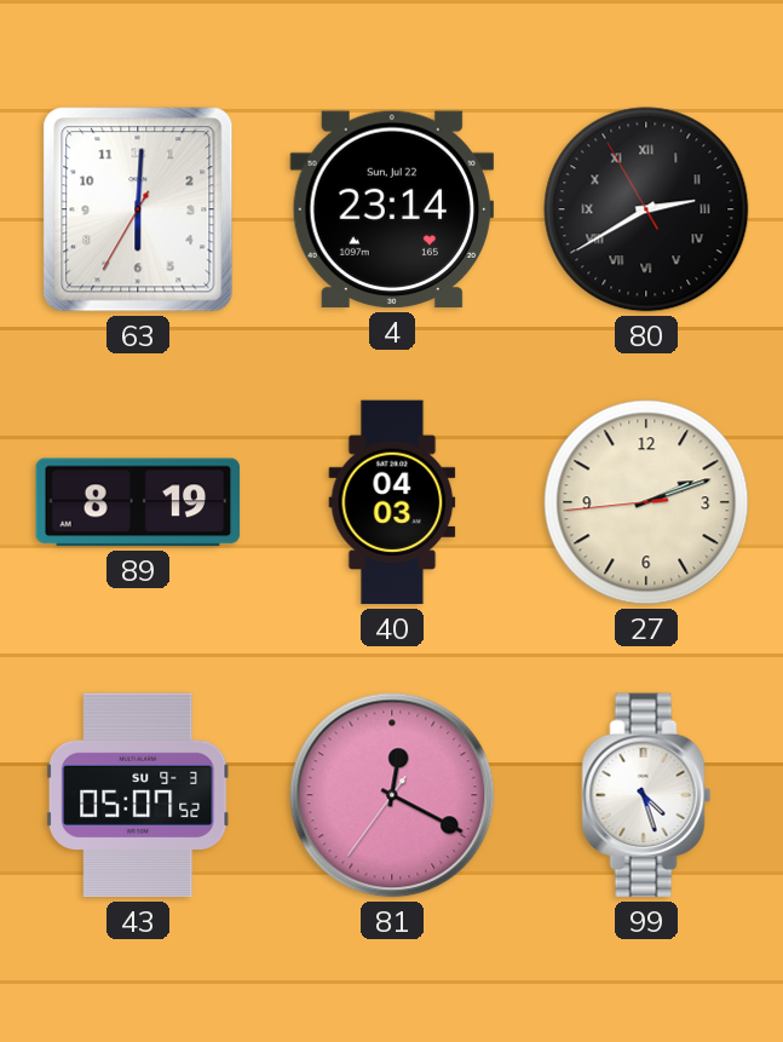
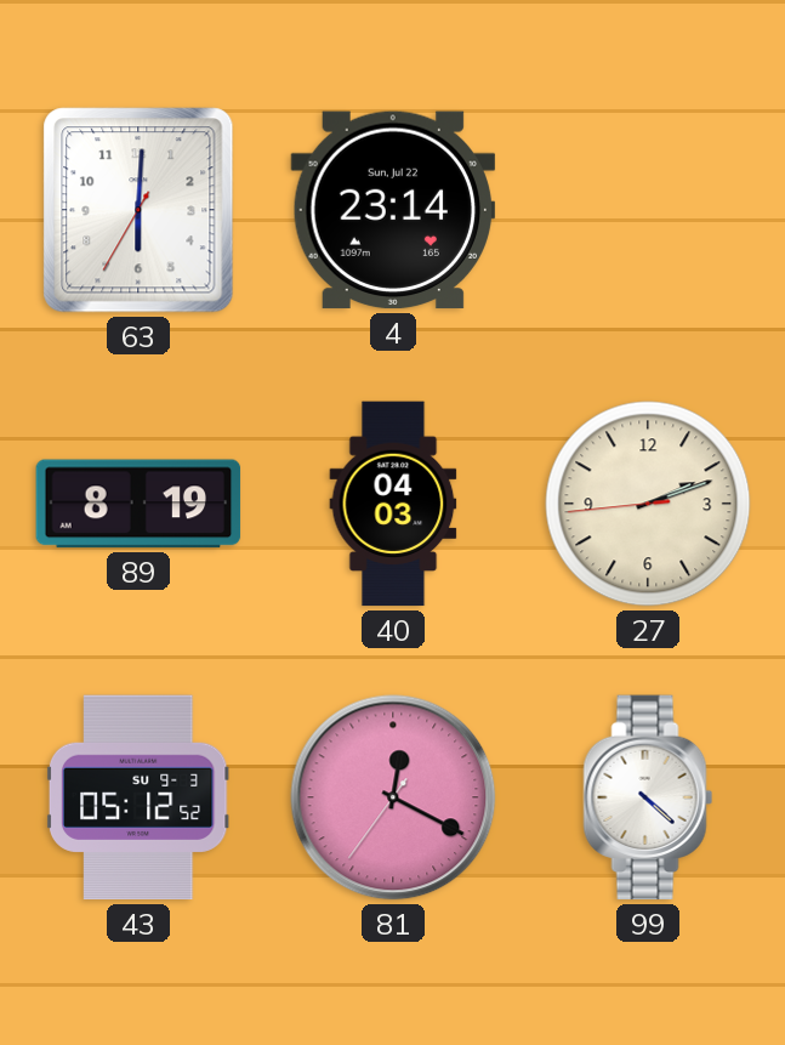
80: 2:39 -> none (646, 209)
43: 05:07 -> 05:12 (138, 797)
99: 4:27 -> 4:22 (648, 797)
